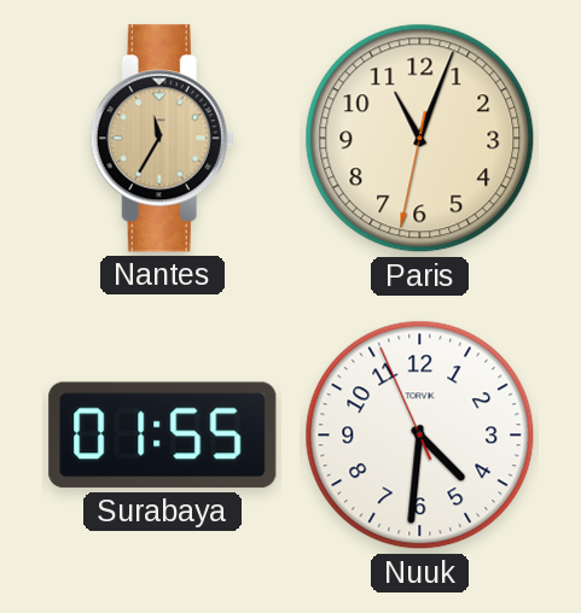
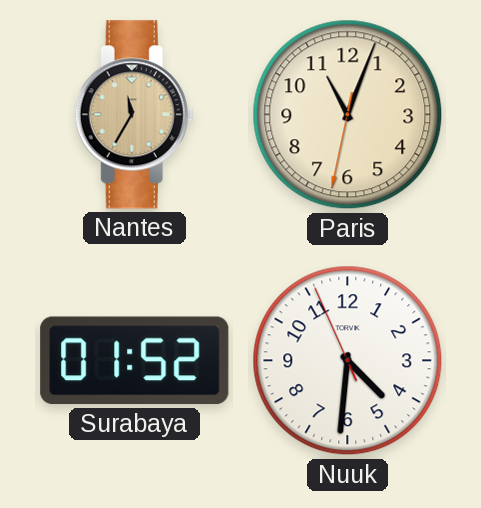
Surabaya: 01:55 -> 01:52 (135, 361)
